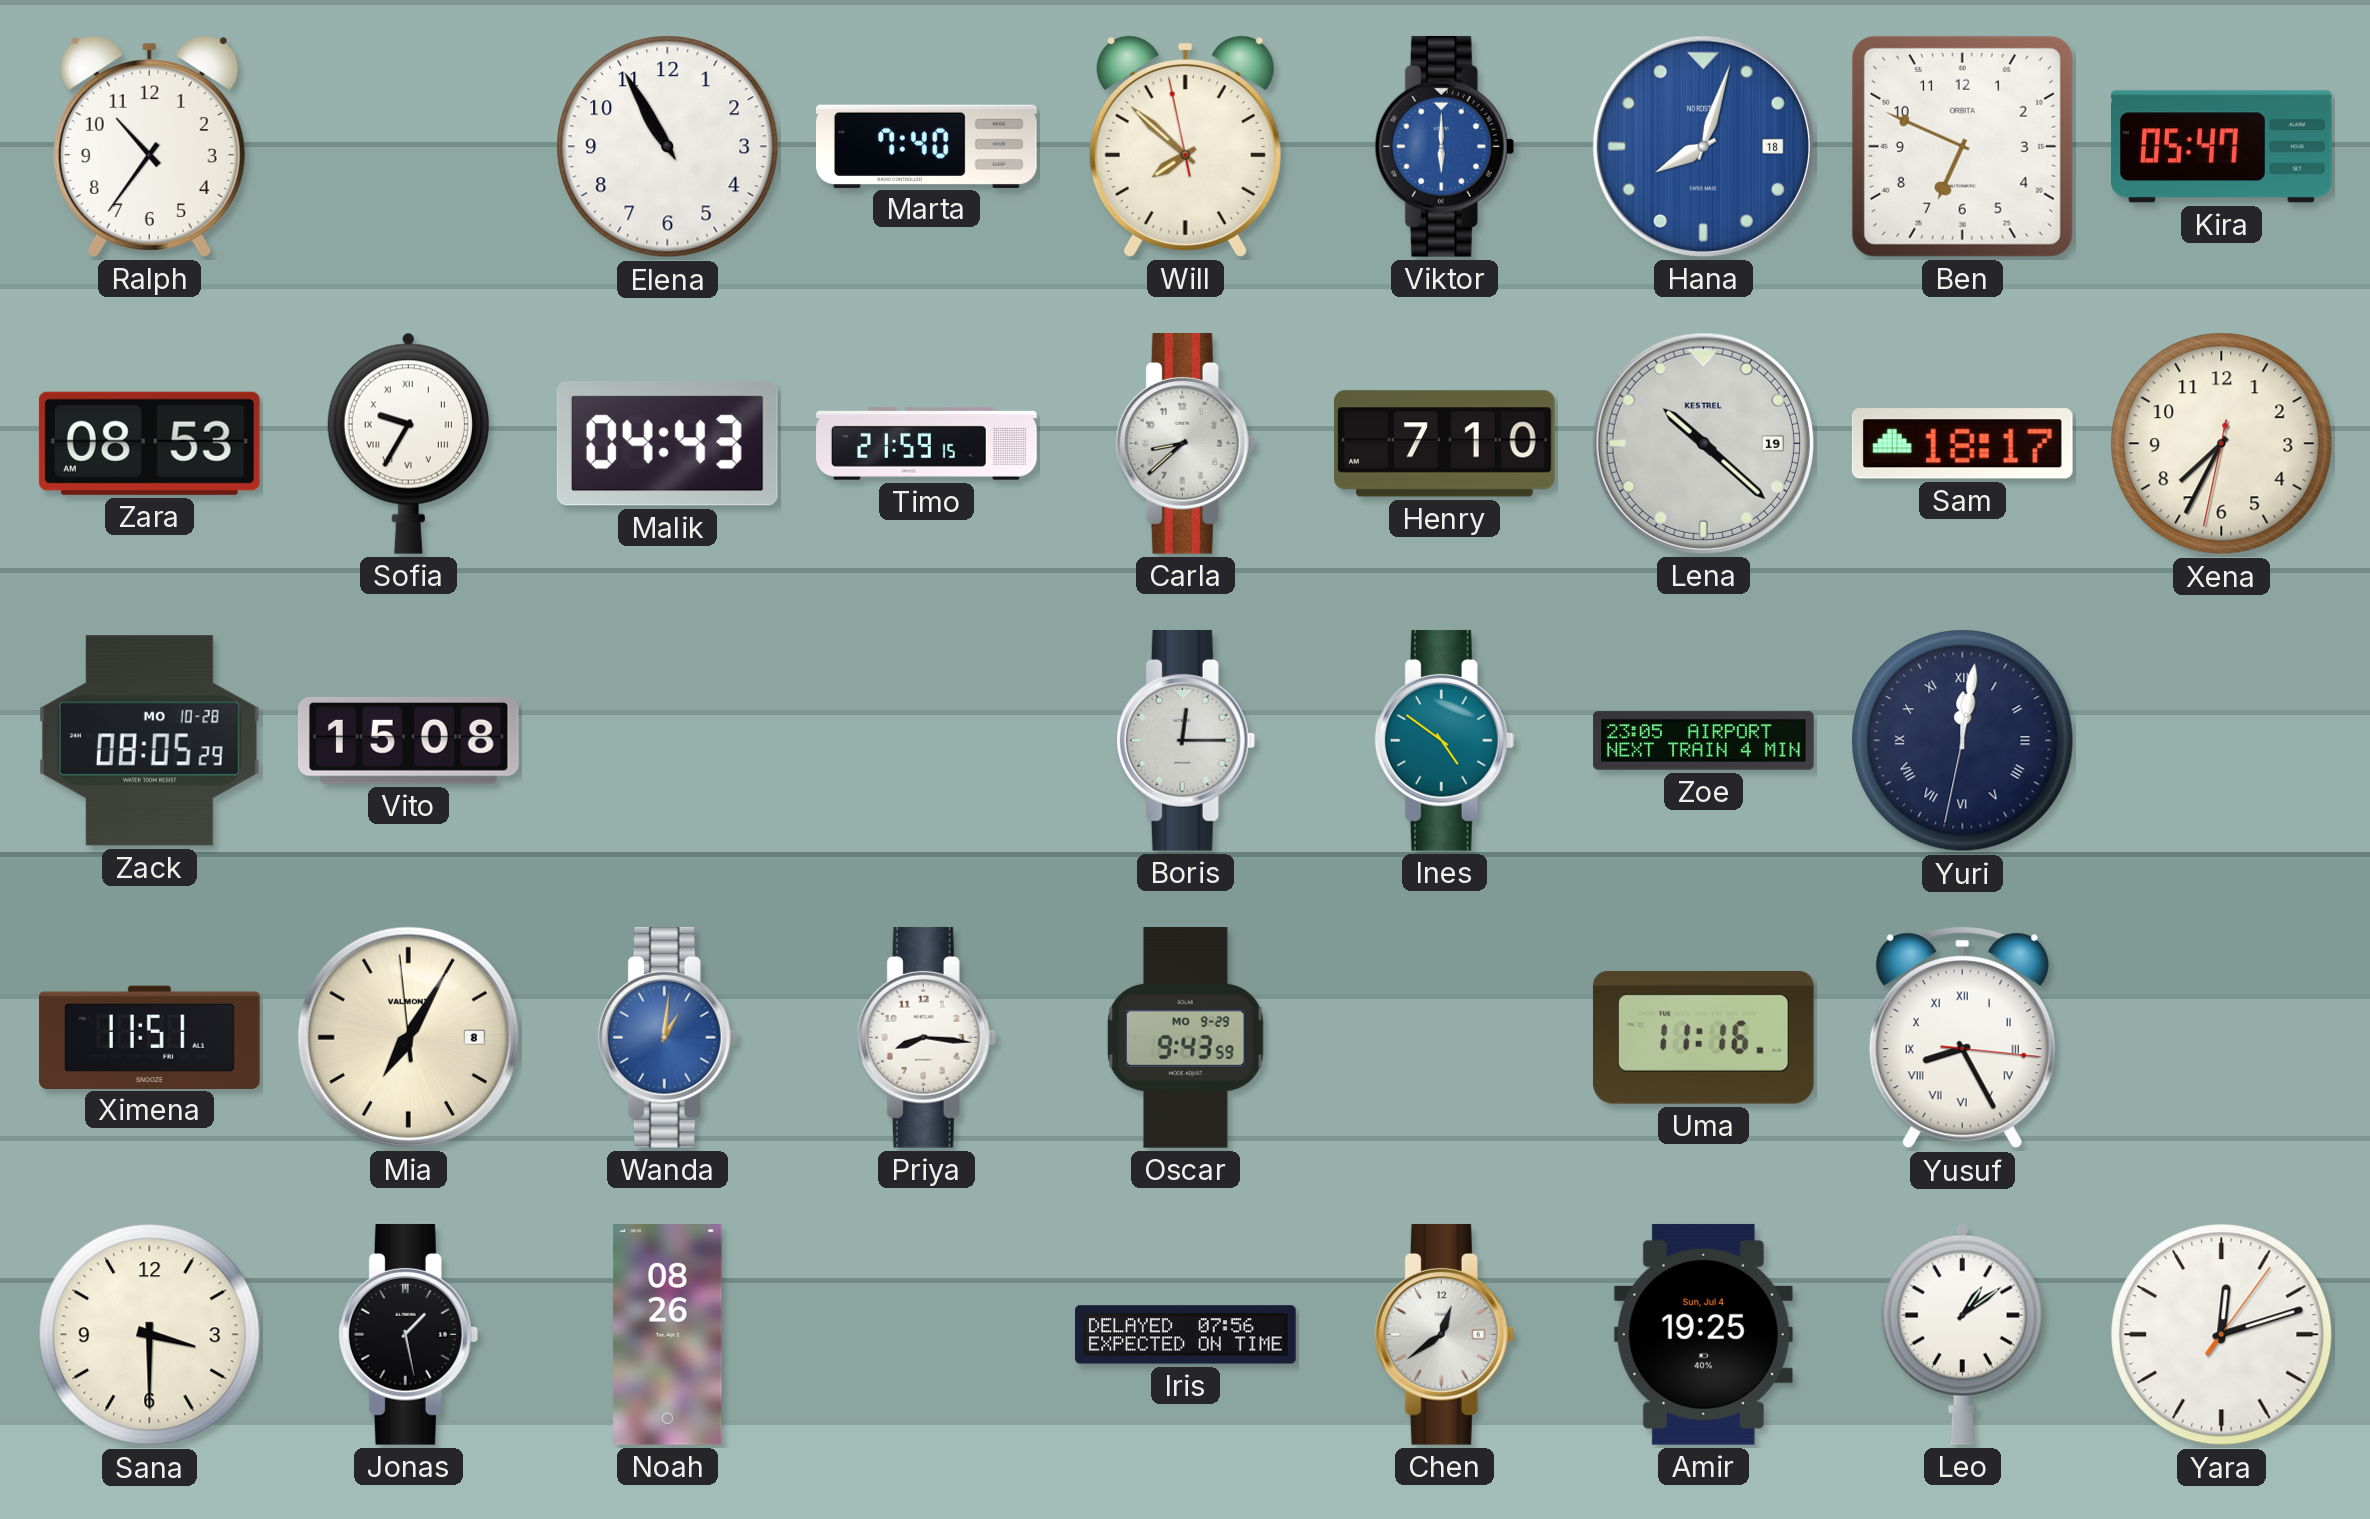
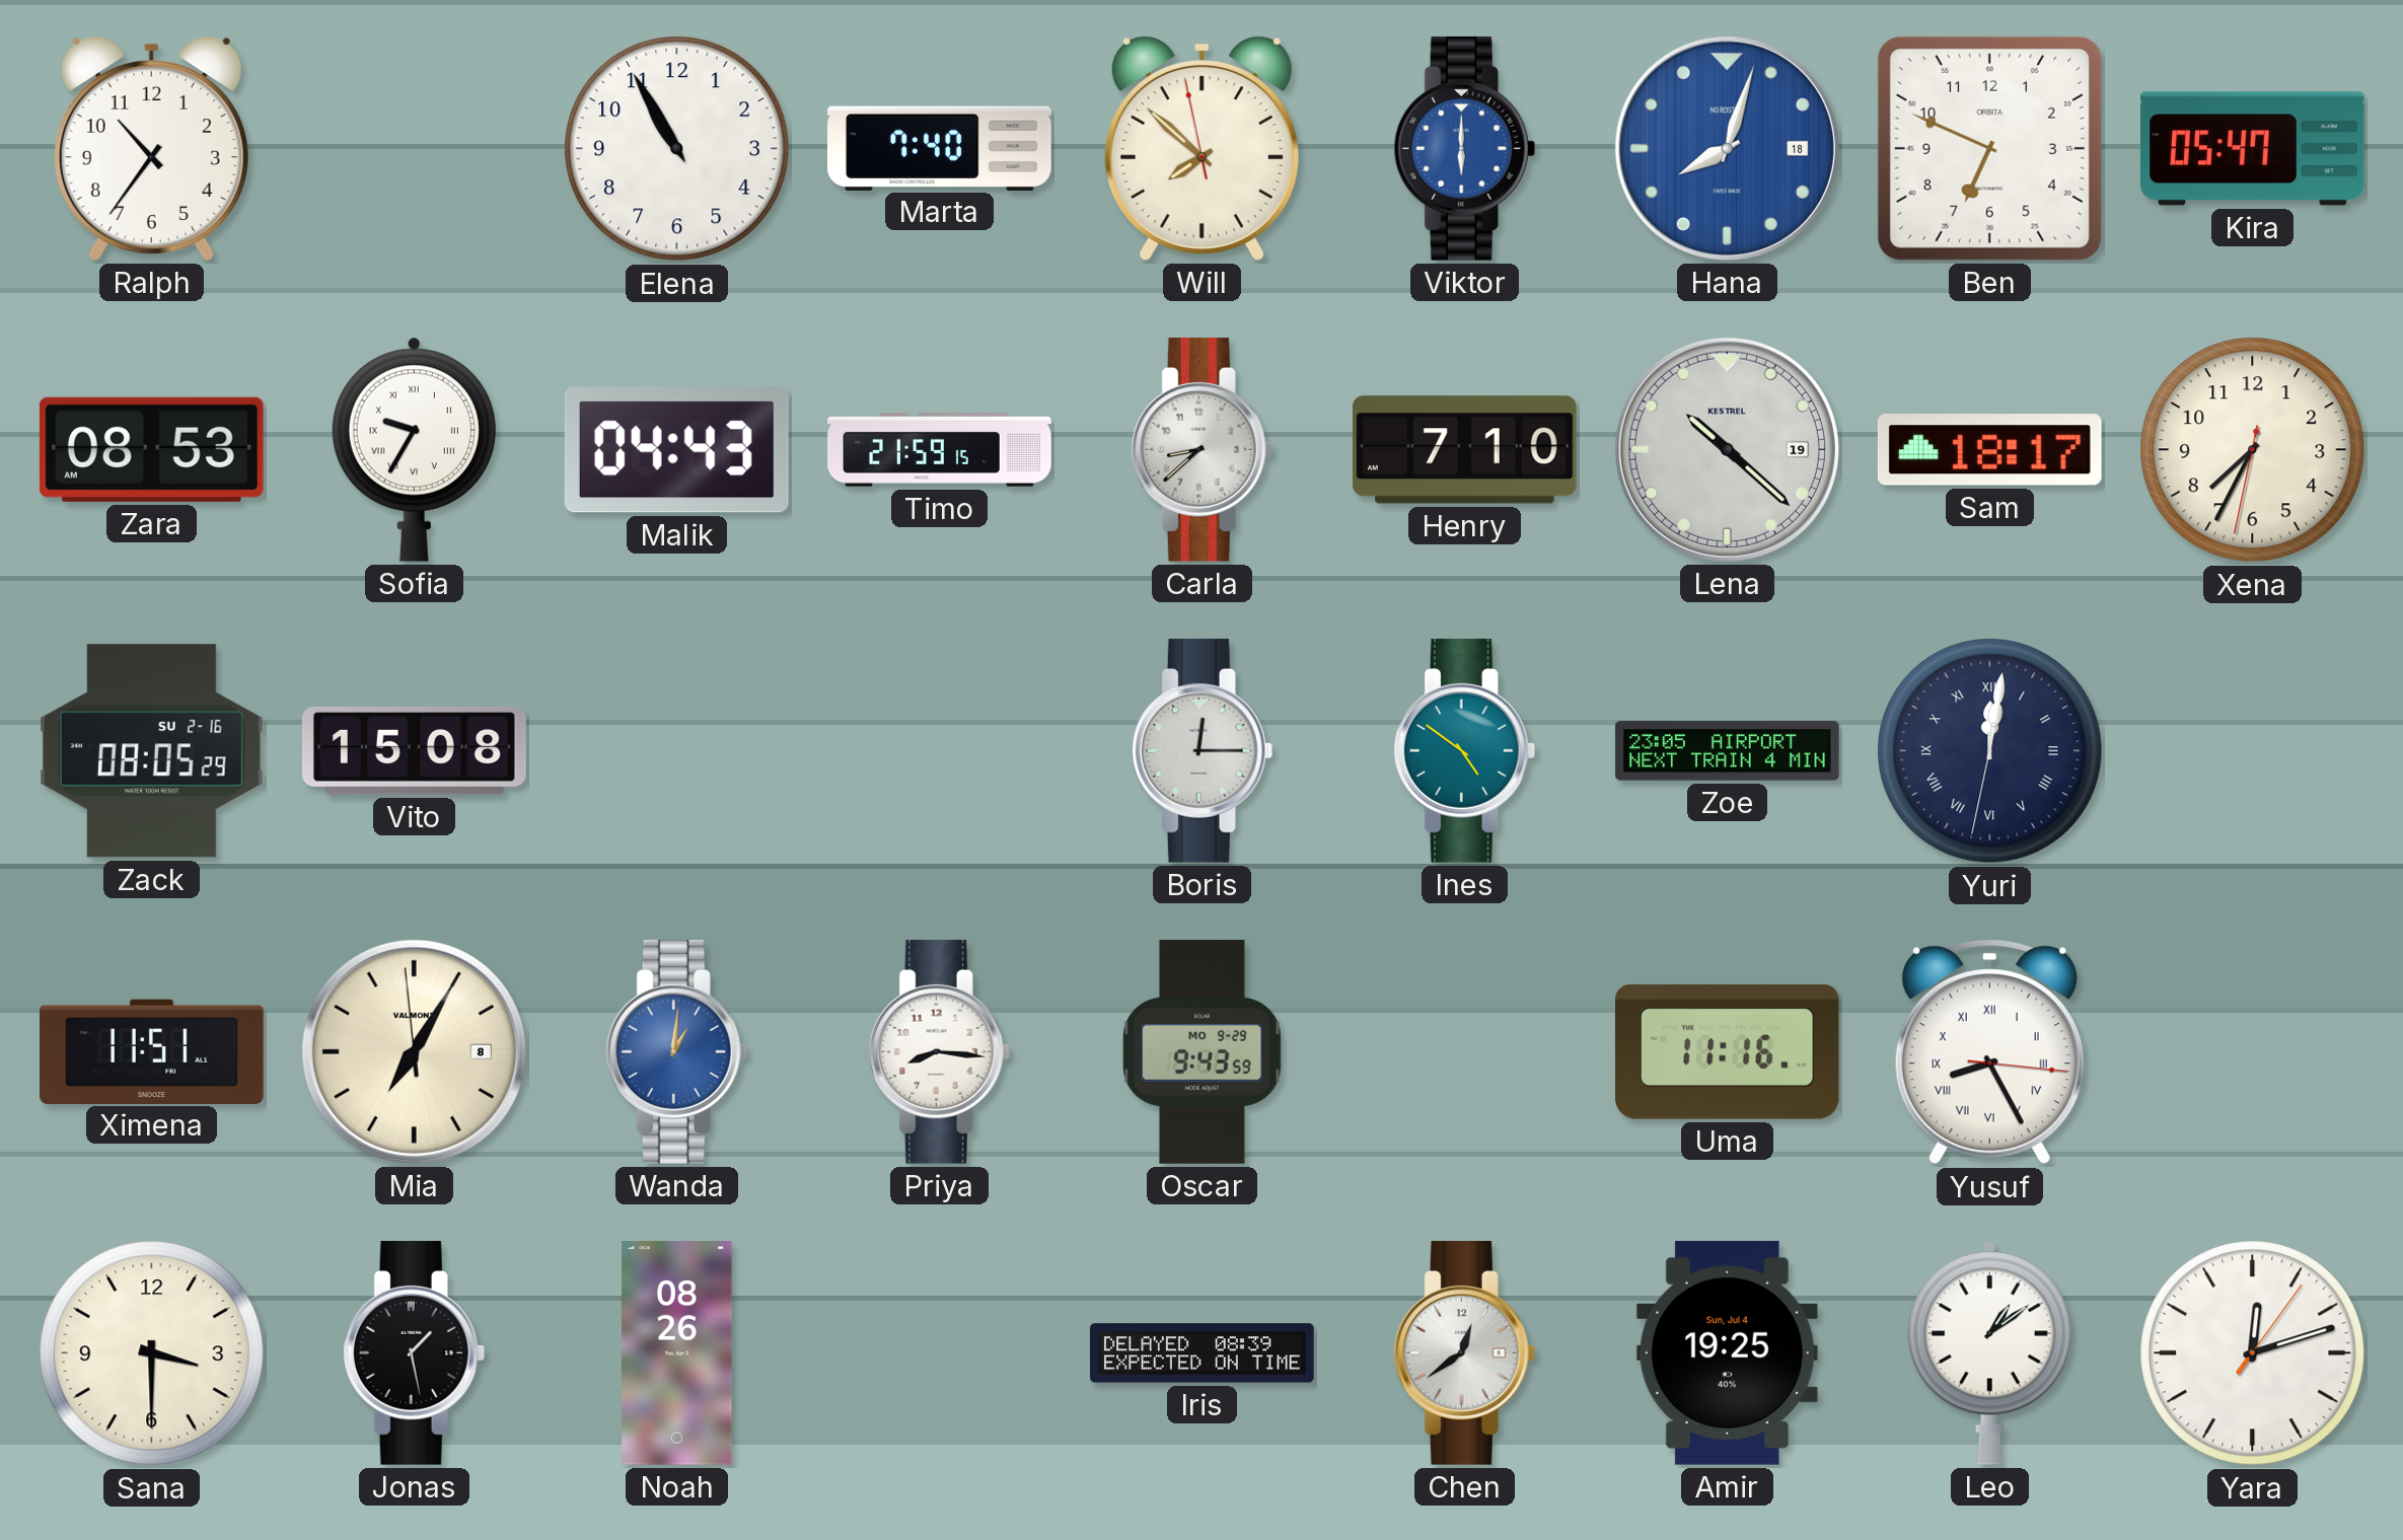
Zack date: MO 10-28 -> SU 2-16 (151, 751)
Iris: 07:56 -> 08:39 (1203, 1353)
